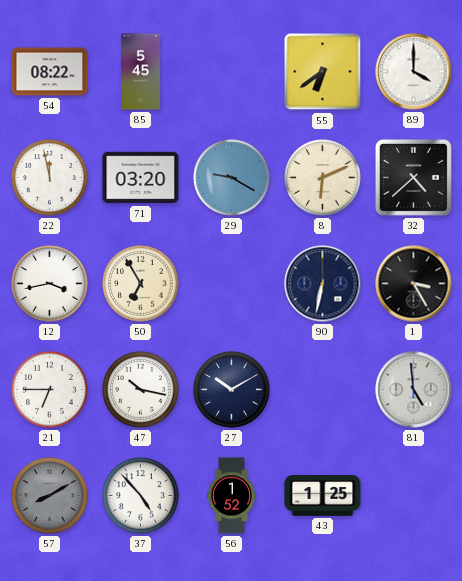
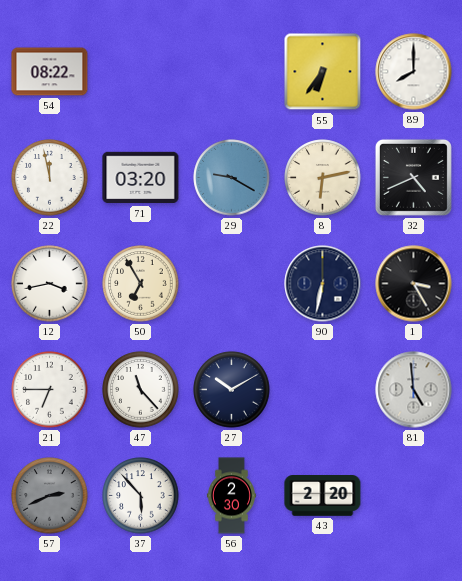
85: 5:45 -> none (141, 72)
55: 6:39 -> 6:36 (323, 72)
89: 4:00 -> 8:00 (414, 72)
8: 6:11 -> 6:13 (323, 178)
32: 4:38 -> 4:41 (413, 177)
47: 10:17 -> 11:23 (141, 390)
57: 8:10 -> 2:41 (50, 496)
37: 4:53 -> 5:53 (141, 496)
56: 1:52 -> 2:30 (231, 496)
43: 1:25 -> 2:20 (323, 496)
